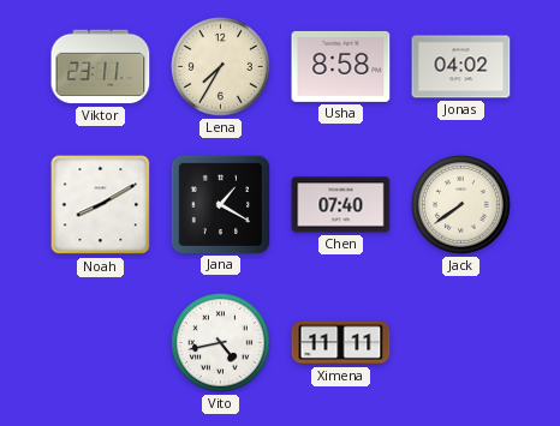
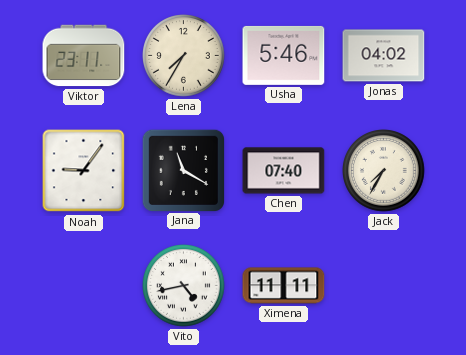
Usha: 8:58 -> 5:46 (284, 55)
Noah: 8:10 -> 9:06 (84, 171)
Jana: 1:20 -> 11:20 (183, 170)
Jack: 7:39 -> 7:35 (384, 171)
